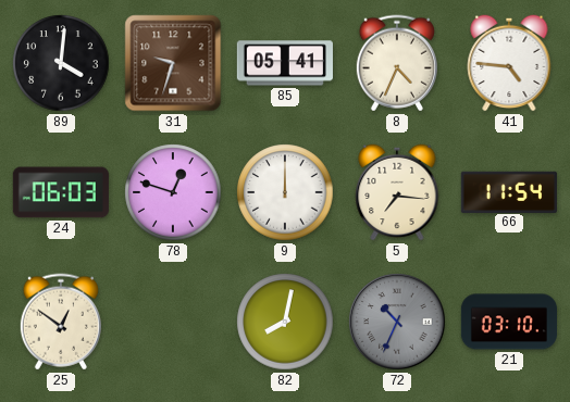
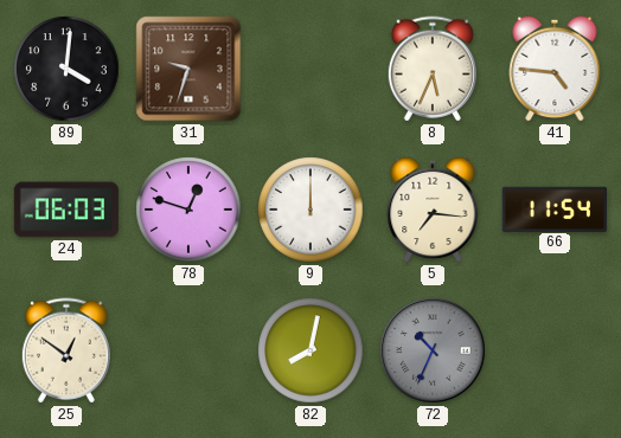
85: 05:41 -> none (285, 63)
8: 4:34 -> 5:34 (433, 69)
21: 03:10 -> none (509, 322)
